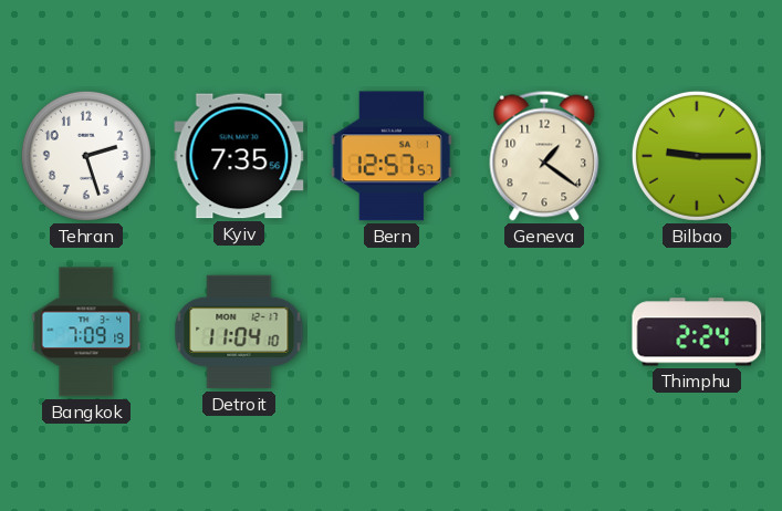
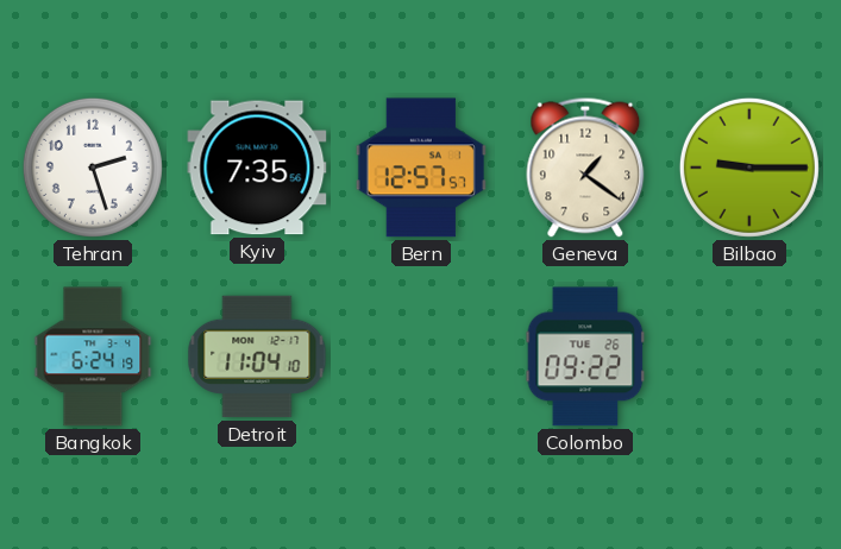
Bangkok: 7:09 -> 6:24 (93, 356)
Colombo: none -> 09:22 (585, 356)
Thimphu: 2:24 -> none (697, 332)
